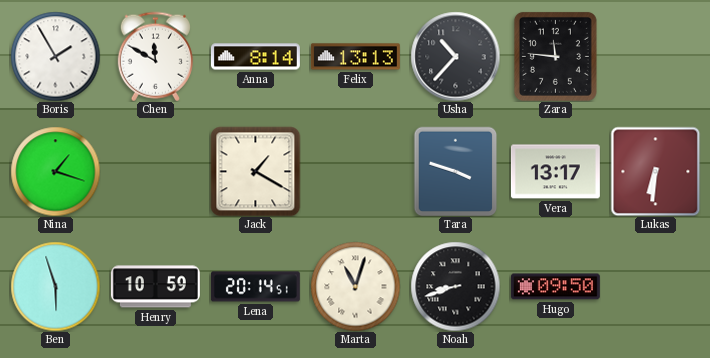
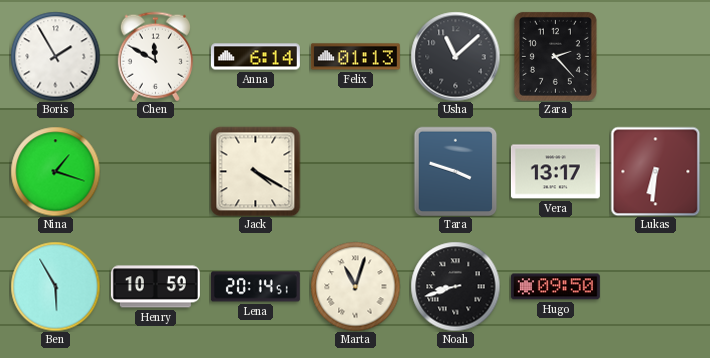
Anna: 8:14 -> 6:14 (255, 57)
Felix: 13:13 -> 01:13 (355, 57)
Usha: 10:37 -> 11:08 (455, 56)
Zara: 11:46 -> 2:23 (555, 56)
Jack: 1:20 -> 4:20 (255, 171)
Ben: 5:57 -> 5:55 (55, 286)
